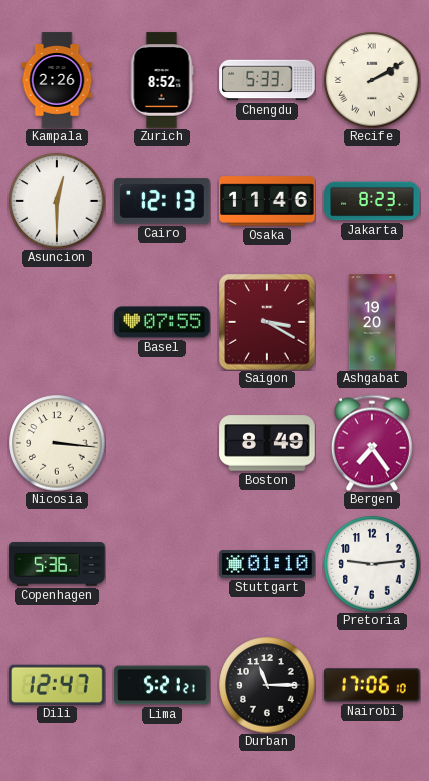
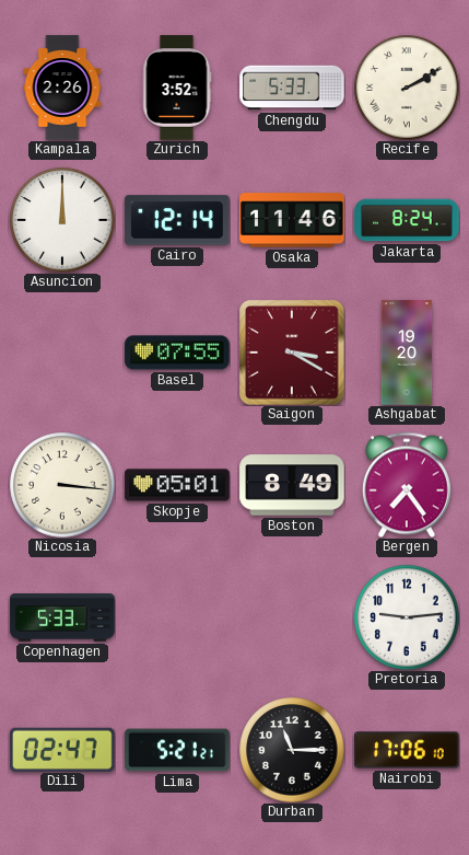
Zurich: 8:52 -> 3:52 (177, 88)
Asuncion: 12:30 -> 12:00 (62, 220)
Cairo: 12:13 -> 12:14 (177, 220)
Jakarta: 8:23 -> 8:24 (407, 220)
Skopje: none -> 05:01 (177, 485)
Copenhagen: 5:36 -> 5:33 (62, 617)
Stuttgart: 01:10 -> none (267, 564)
Dili: 12:47 -> 02:47 (62, 749)
